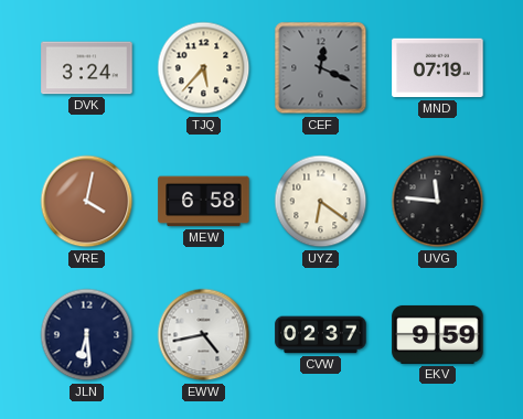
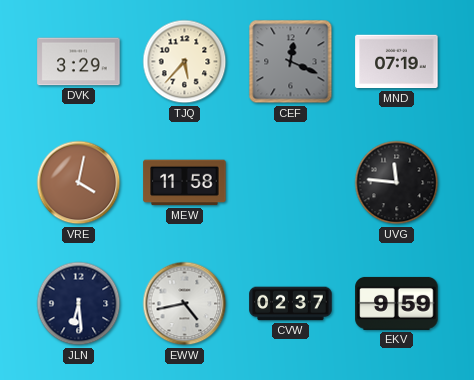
DVK: 3:24 -> 3:29 (79, 62)
MEW: 6:58 -> 11:58 (185, 183)
UYZ: 6:21 -> none (321, 202)
